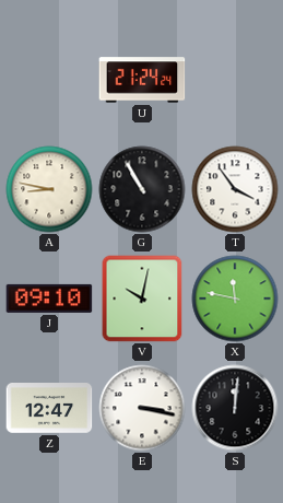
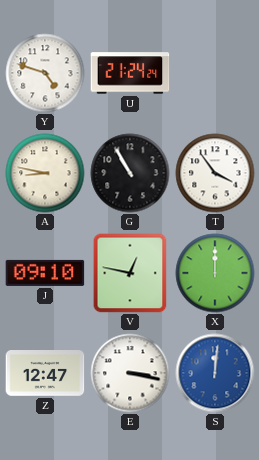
Y: none -> 4:48 (45, 73)
V: 10:02 -> 12:47 (130, 273)
X: 11:47 -> 12:00 (215, 273)
S dial: black -> blue (215, 373)
